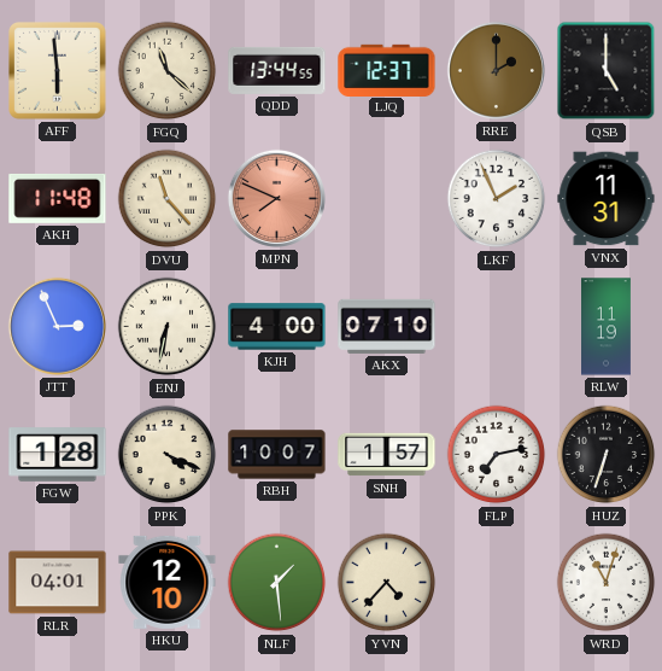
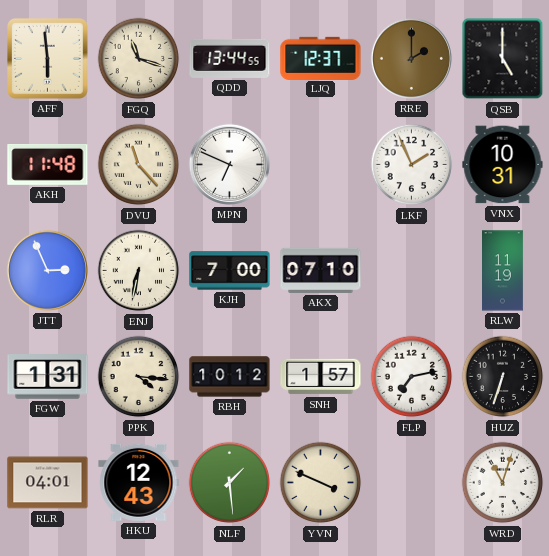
FGQ: 11:22 -> 11:18 (139, 59)
MPN: 7:49 -> 6:49 (229, 164)
MPN dial: salmon -> white (229, 164)
VNX: 11:31 -> 10:31 (503, 165)
KJH: 4:00 -> 7:00 (230, 271)
FGW: 1:28 -> 1:31 (48, 377)
PPK: 4:19 -> 4:16 (139, 377)
RBH: 10:07 -> 10:12 (230, 377)
HKU: 12:10 -> 12:43 (139, 482)
YVN: 4:37 -> 3:49 (321, 483)
